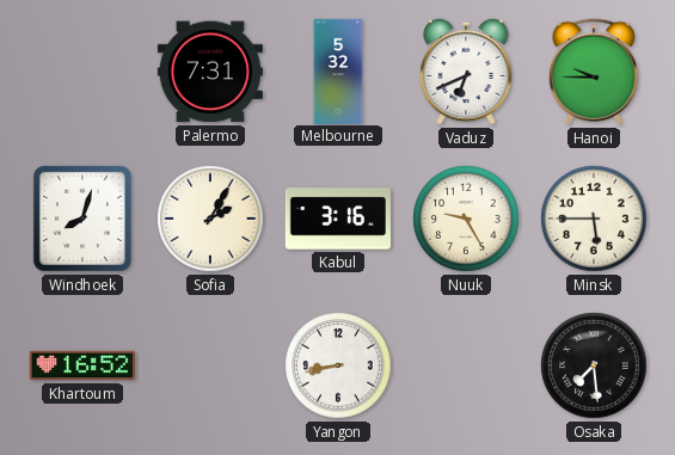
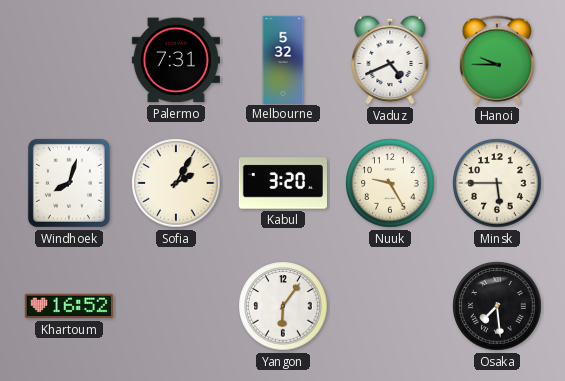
Vaduz: 6:41 -> 4:41 (390, 60)
Kabul: 3:16 -> 3:20 (282, 183)
Yangon: 8:43 -> 6:06 (283, 306)
